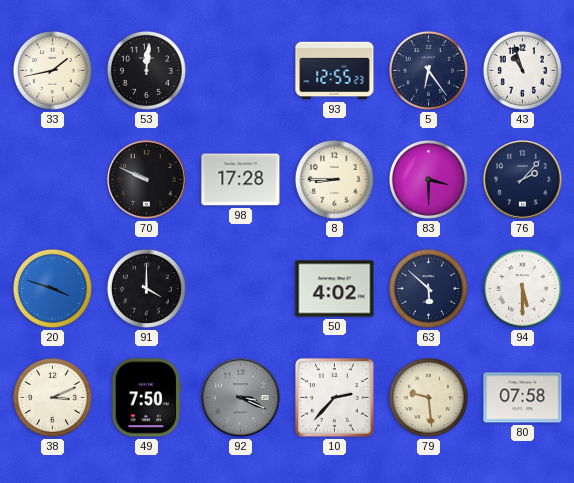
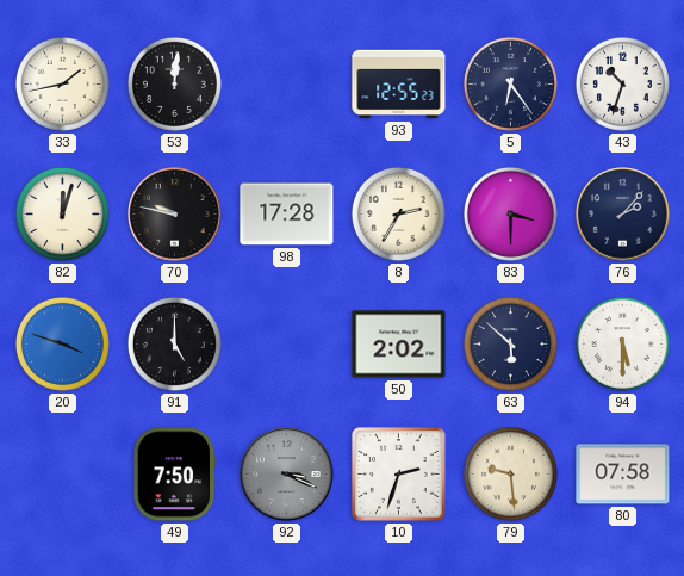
43: 10:57 -> 10:33 (622, 83)
82: none -> 12:03 (62, 213)
70: 9:49 -> 9:47 (175, 215)
8: 8:45 -> 2:35 (398, 213)
91: 4:00 -> 5:00 (174, 343)
50: 4:02 -> 2:02 (399, 345)
38: 3:11 -> none (52, 397)
10: 2:37 -> 2:33 (399, 475)
